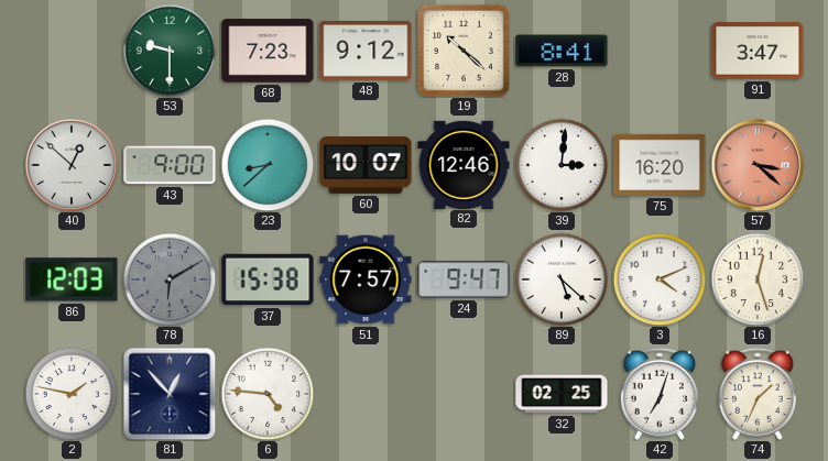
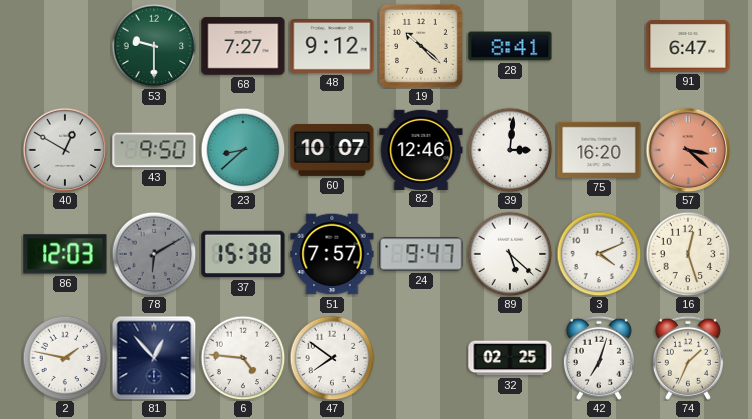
68: 7:23 -> 7:27 (243, 46)
91: 3:47 -> 6:47 (688, 47)
40: 12:52 -> 12:50 (65, 150)
43: 9:00 -> 9:50 (154, 150)
47: none -> 7:51 (332, 358)
